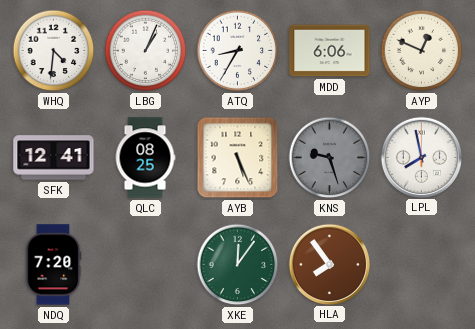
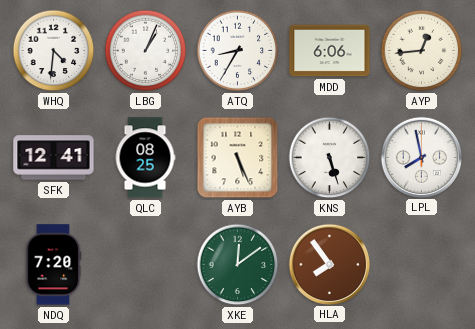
AYP: 12:49 -> 12:44 (422, 51)
KNS: 9:27 -> 5:27 (330, 158)
KNS dial: grey -> white (330, 158)
XKE: 12:06 -> 12:09 (238, 265)
